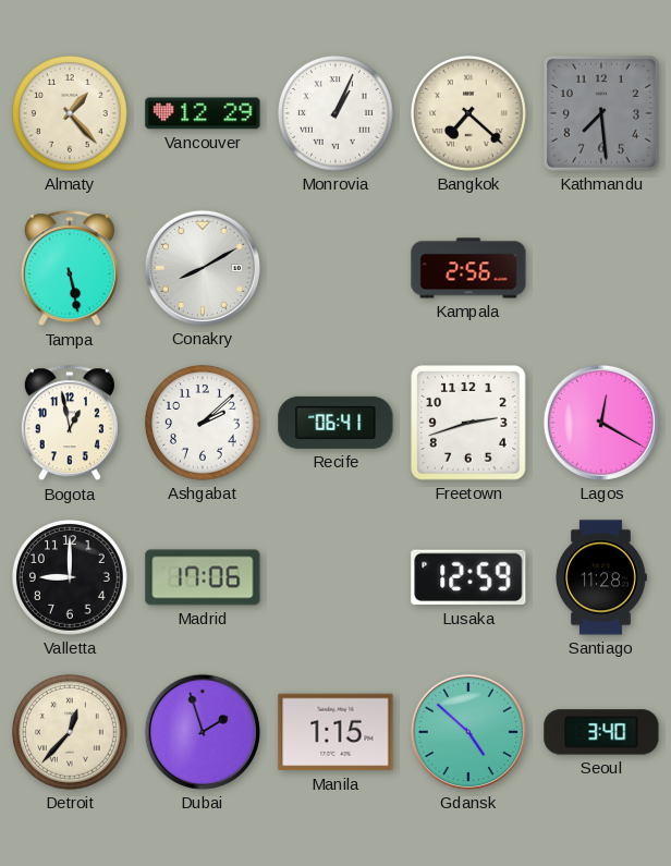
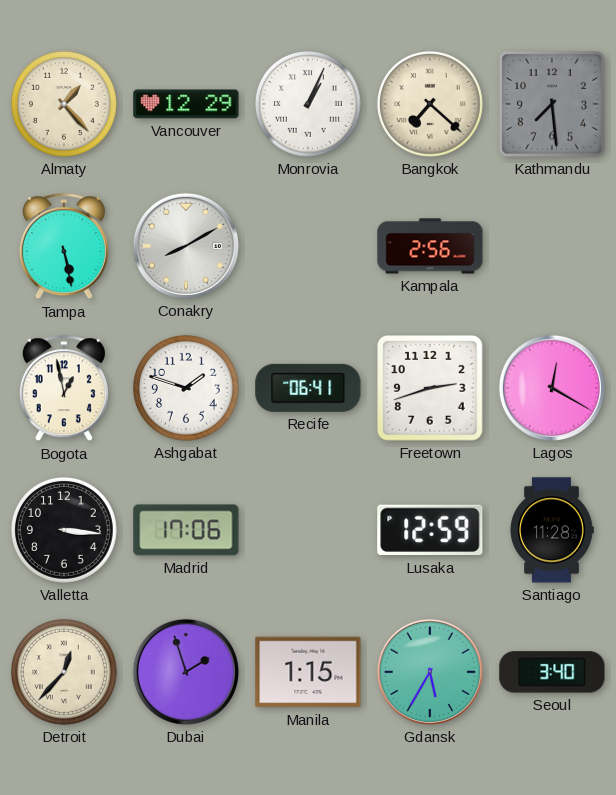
Ashgabat: 2:08 -> 1:48 (187, 389)
Valletta: 9:00 -> 3:16 (65, 531)
Gdansk: 4:52 -> 5:35 (430, 672)
